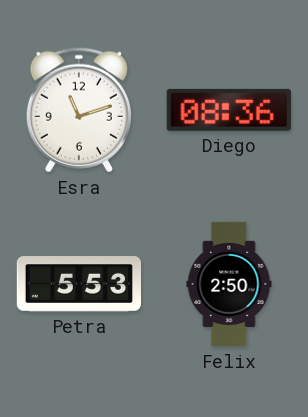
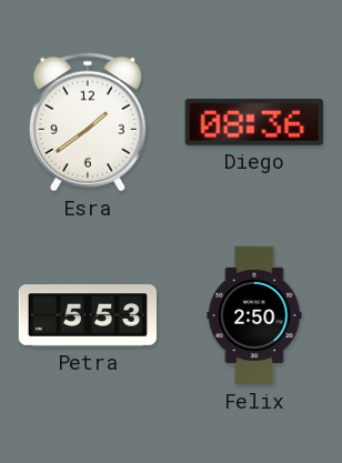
Esra: 11:12 -> 1:39 (88, 122)
